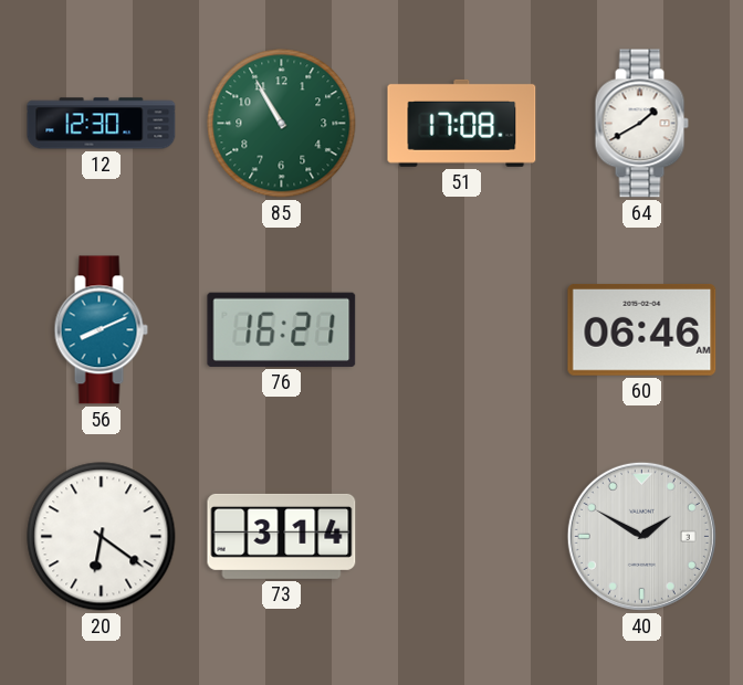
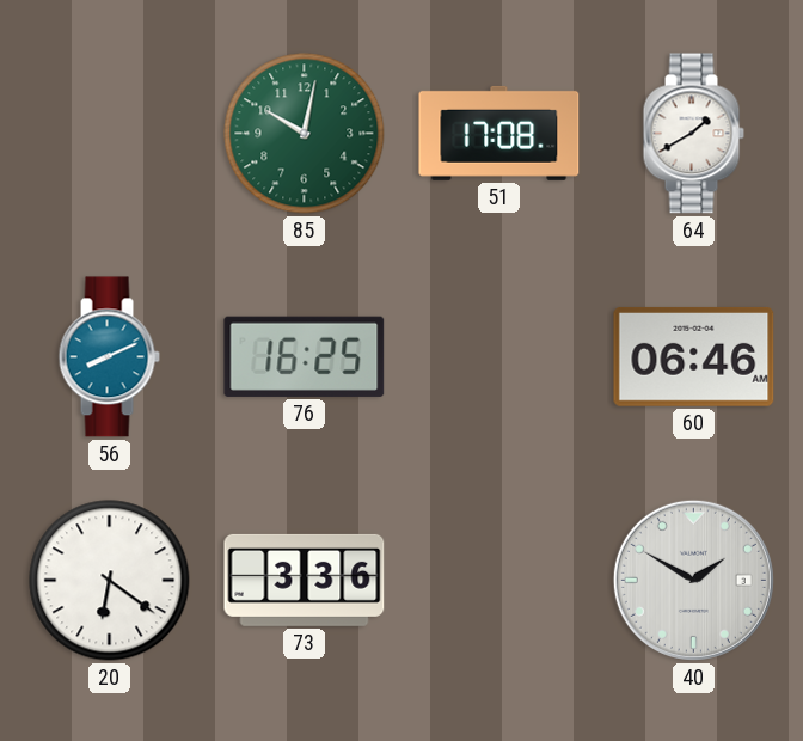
12: 12:30 -> none (102, 124)
85: 10:55 -> 10:02 (305, 134)
76: 16:21 -> 16:25 (305, 356)
73: 3:14 -> 3:36 (305, 580)
